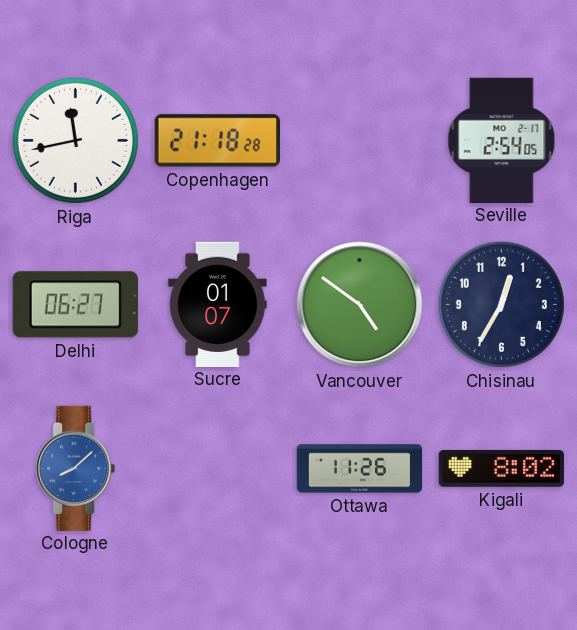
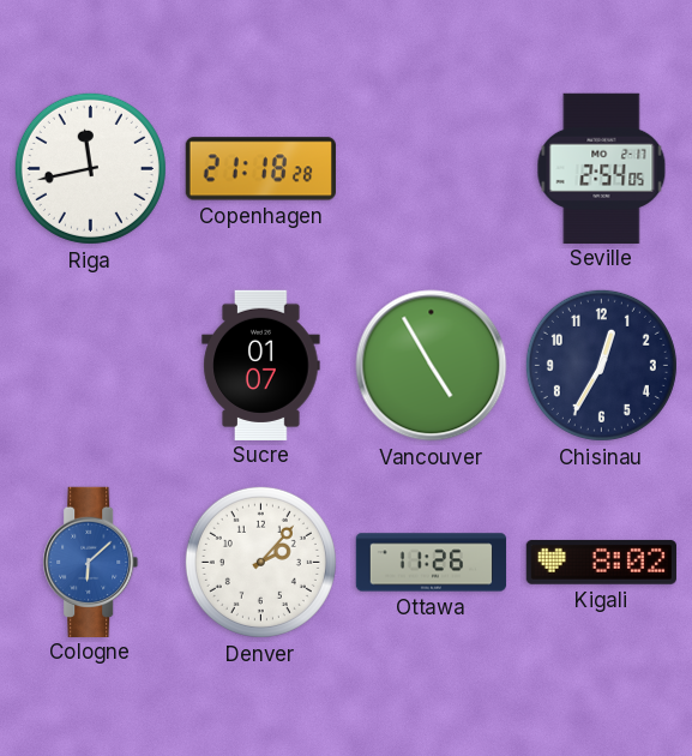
Delhi: 06:27 -> none (75, 305)
Vancouver: 4:51 -> 4:55 (432, 366)
Cologne: 8:08 -> 6:08 (91, 562)
Denver: none -> 2:07 (260, 562)
